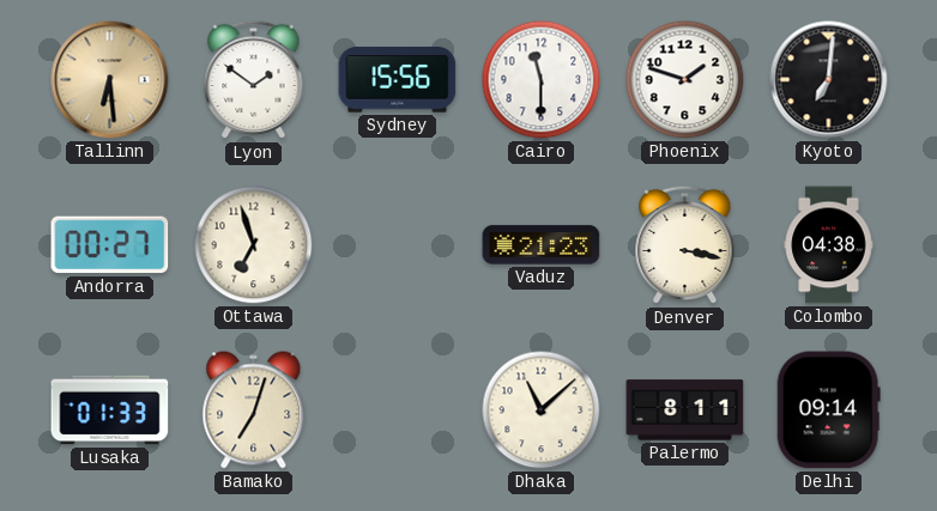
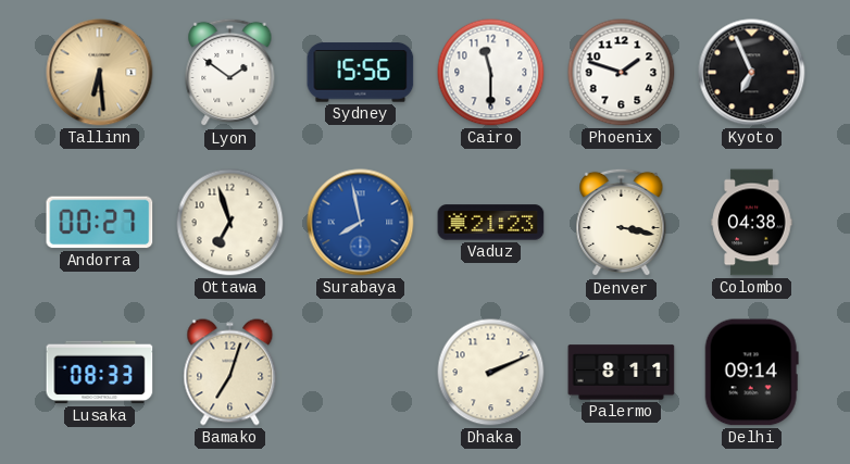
Kyoto: 7:01 -> 6:56 (752, 73)
Surabaya: none -> 7:58 (361, 223)
Lusaka: 01:33 -> 08:33 (100, 373)
Dhaka: 11:08 -> 2:11 (491, 373)
